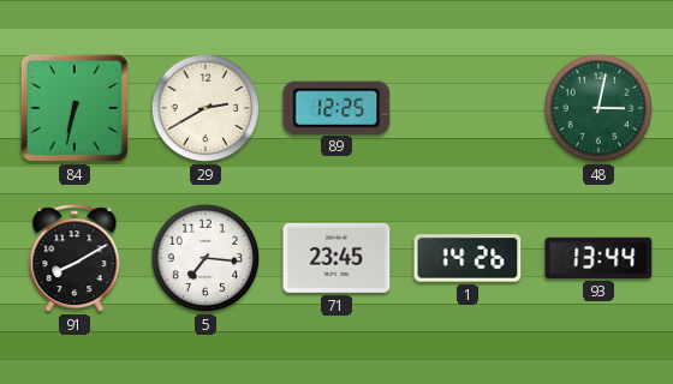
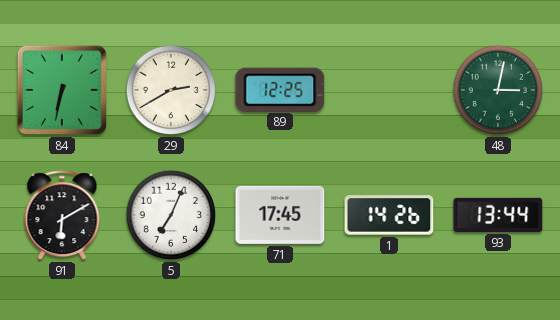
91: 8:10 -> 6:10 (62, 216)
5: 7:16 -> 7:04 (171, 215)
71: 23:45 -> 17:45 (280, 215)
